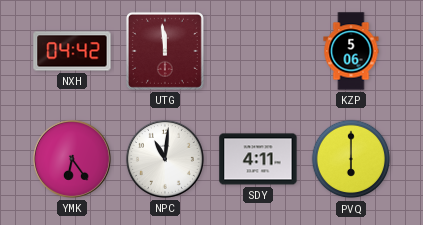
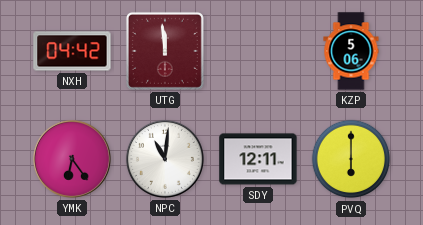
SDY: 4:11 -> 12:11 (258, 159)
